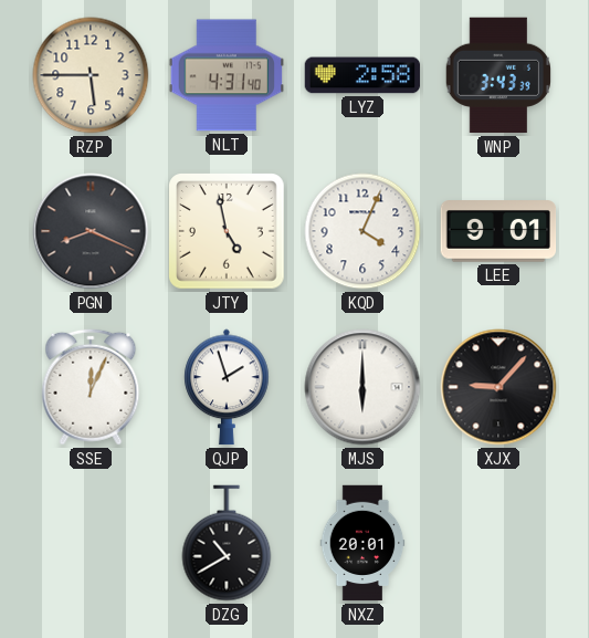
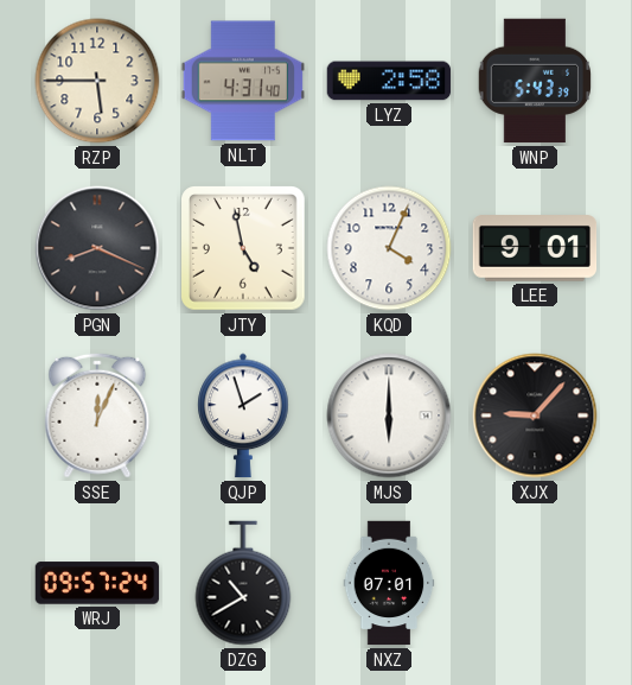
WNP: 3:43 -> 5:43 (534, 81)
WRJ: none -> 09:57 (97, 583)
NXZ: 20:01 -> 07:01 (389, 583)
